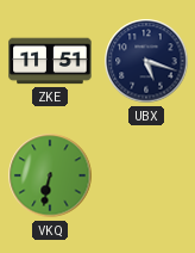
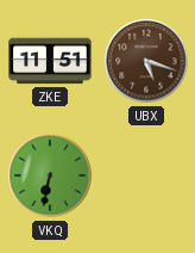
UBX dial: navy -> brown (146, 61)
